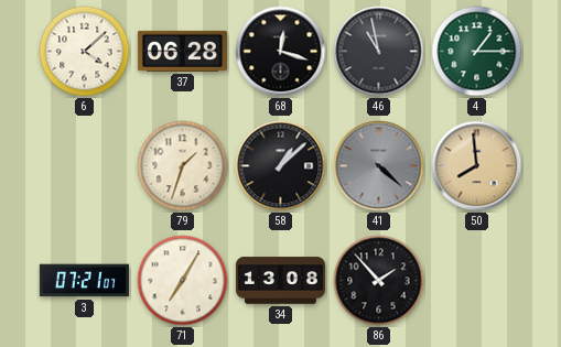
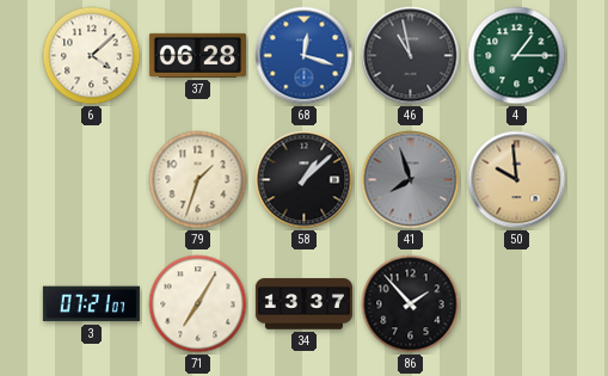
68 dial: black -> blue (305, 56)
41: 4:22 -> 7:57 (411, 180)
50: 7:59 -> 9:59 (517, 180)
34: 13:08 -> 13:37 (303, 304)
